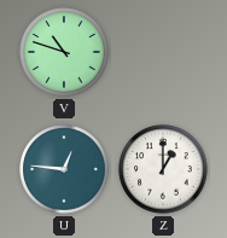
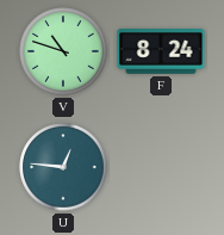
F: none -> 8:24 (161, 52)
Z: 1:00 -> none (163, 169)
